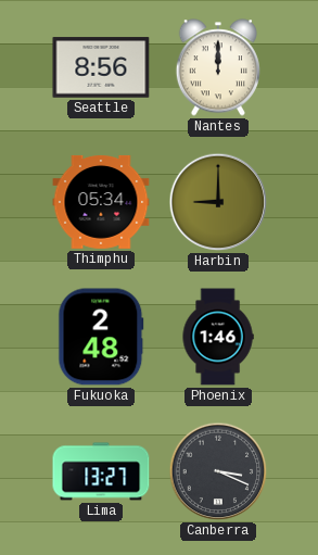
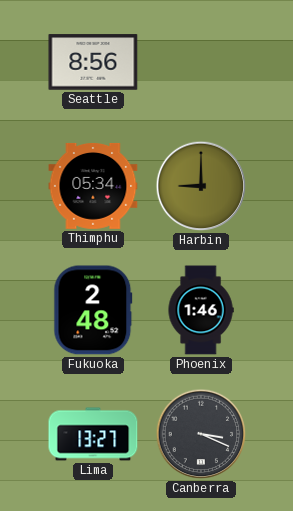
Nantes: 12:00 -> none (218, 67)
